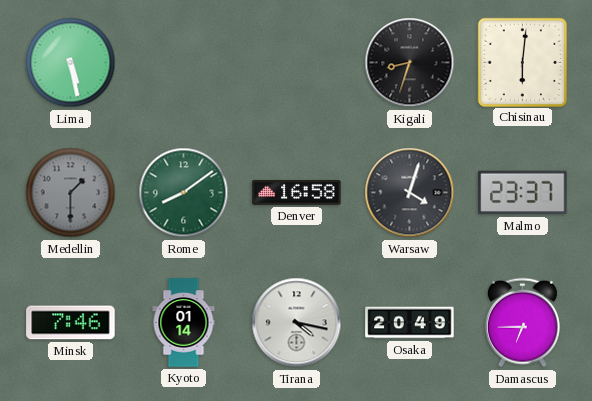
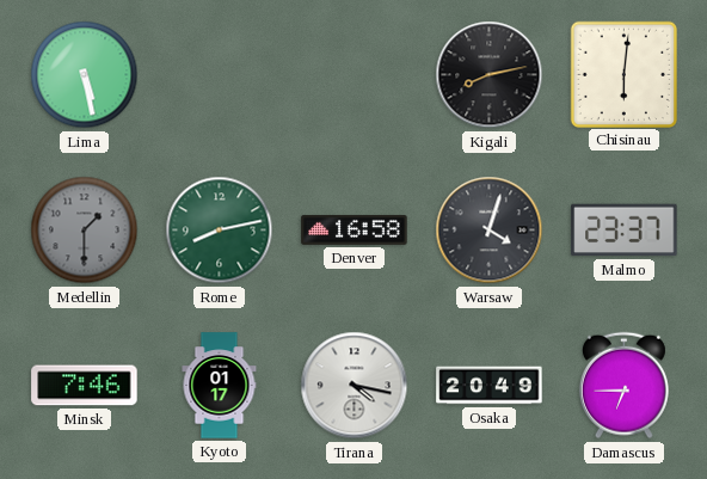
Kigali: 8:33 -> 8:13 (490, 75)
Rome: 8:09 -> 8:13 (220, 231)
Kyoto: 01:14 -> 01:17 (220, 386)
